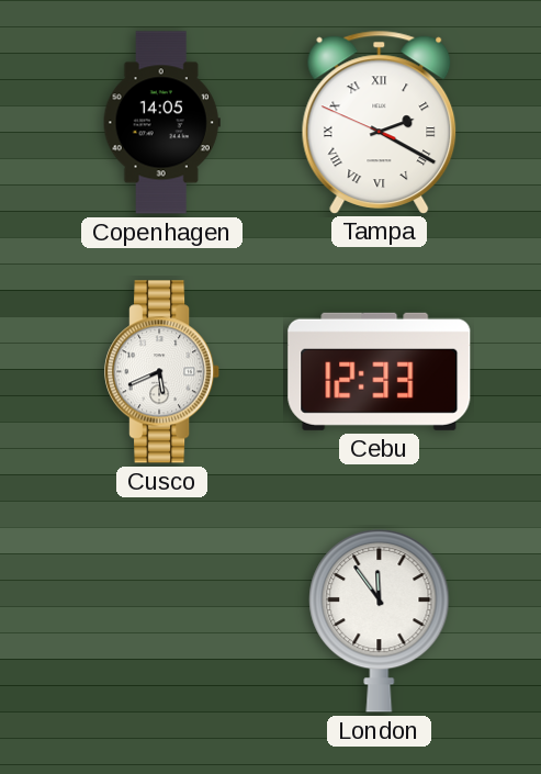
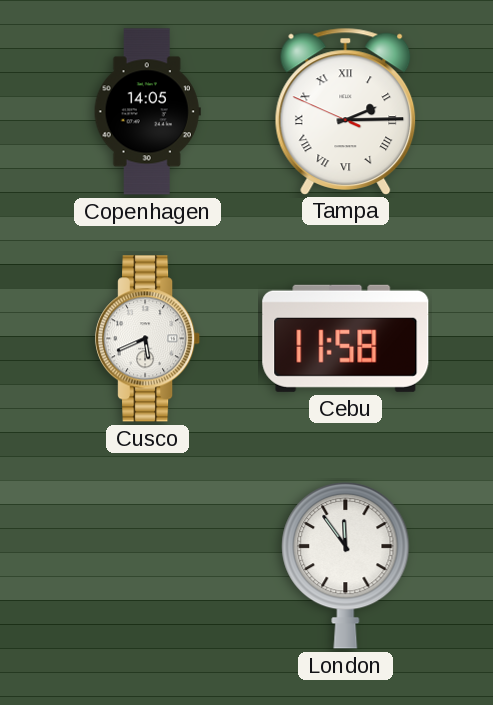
Tampa: 2:19 -> 2:14 (346, 111)
Cebu: 12:33 -> 11:58 (346, 338)
